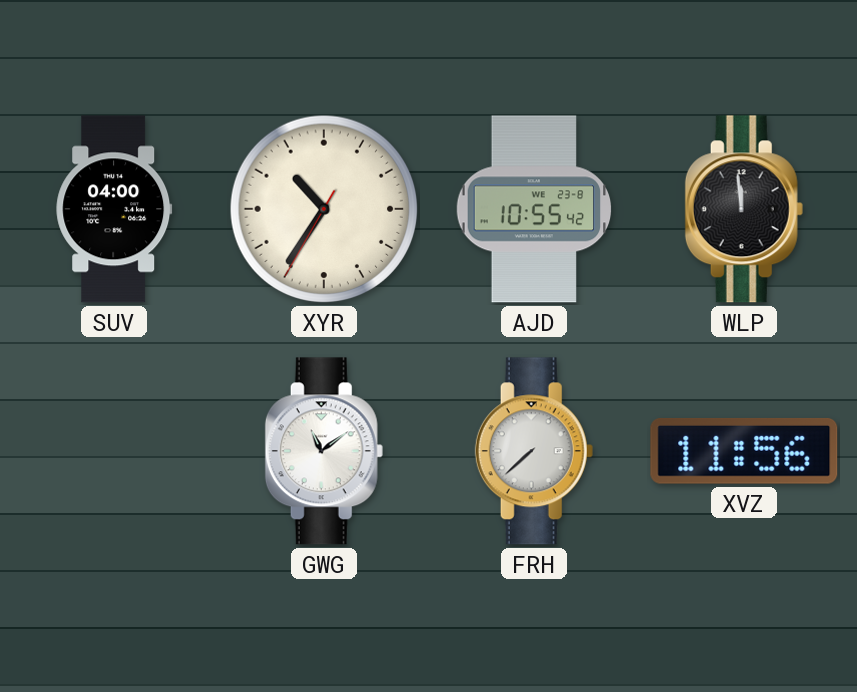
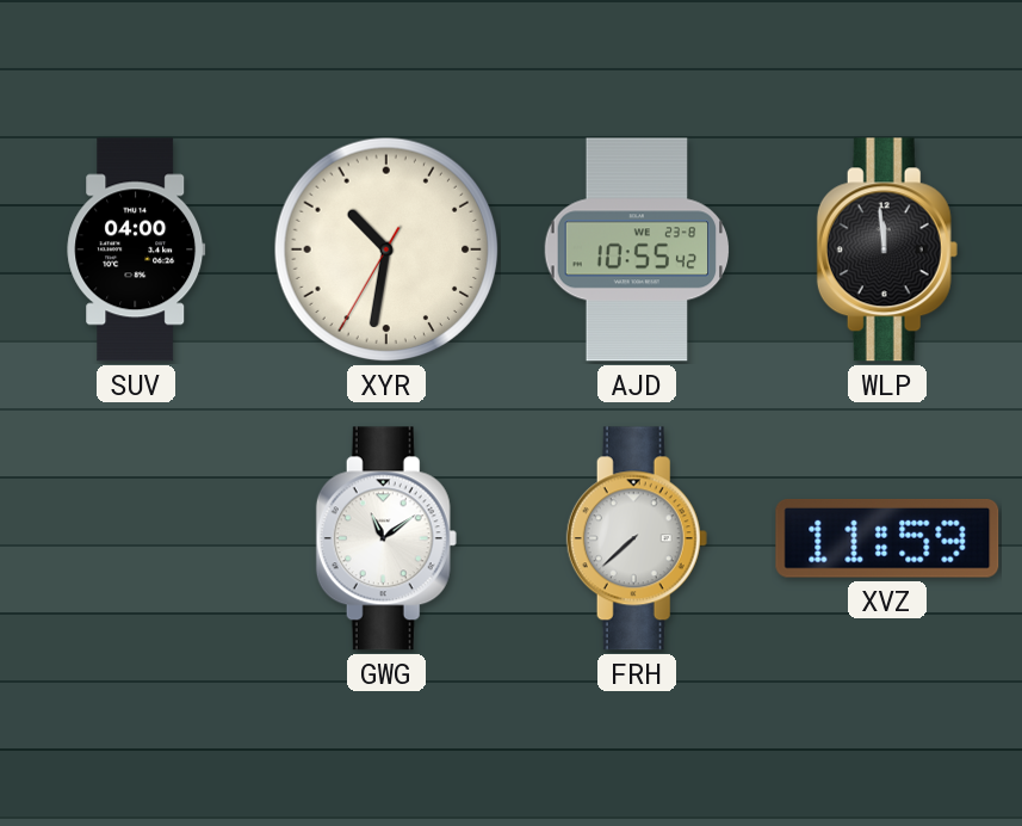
XYR: 10:35 -> 10:31 (386, 249)
XVZ: 11:56 -> 11:59 (887, 538)
